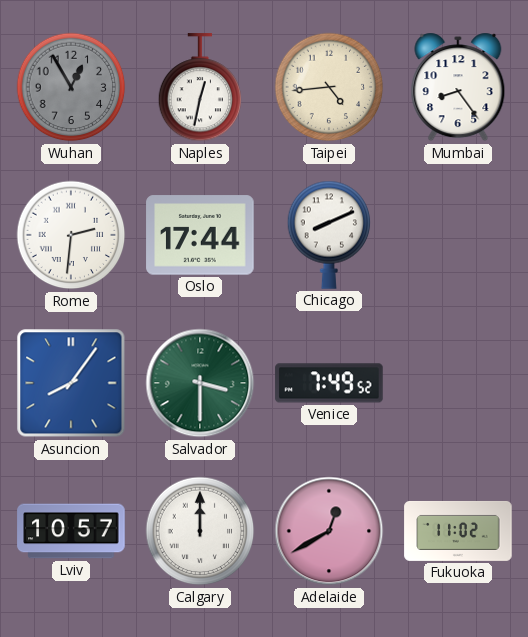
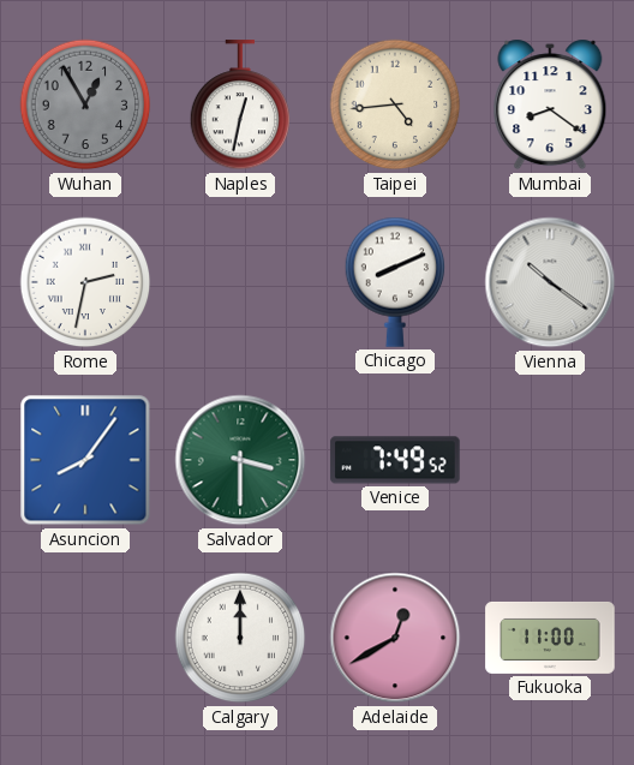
Mumbai: 8:24 -> 8:21 (550, 104)
Rome: 2:31 -> 2:32 (85, 282)
Oslo: 17:44 -> none (200, 235)
Vienna: none -> 10:21 (550, 282)
Lviv: 10:57 -> none (71, 531)
Fukuoka: 11:02 -> 11:00 (550, 638)
